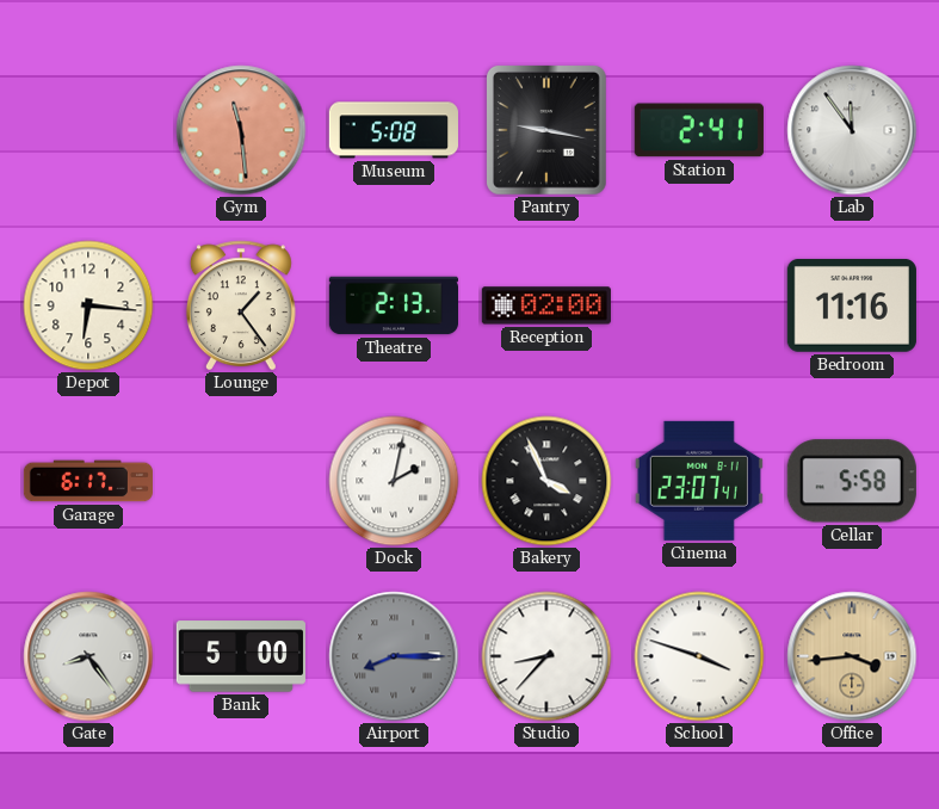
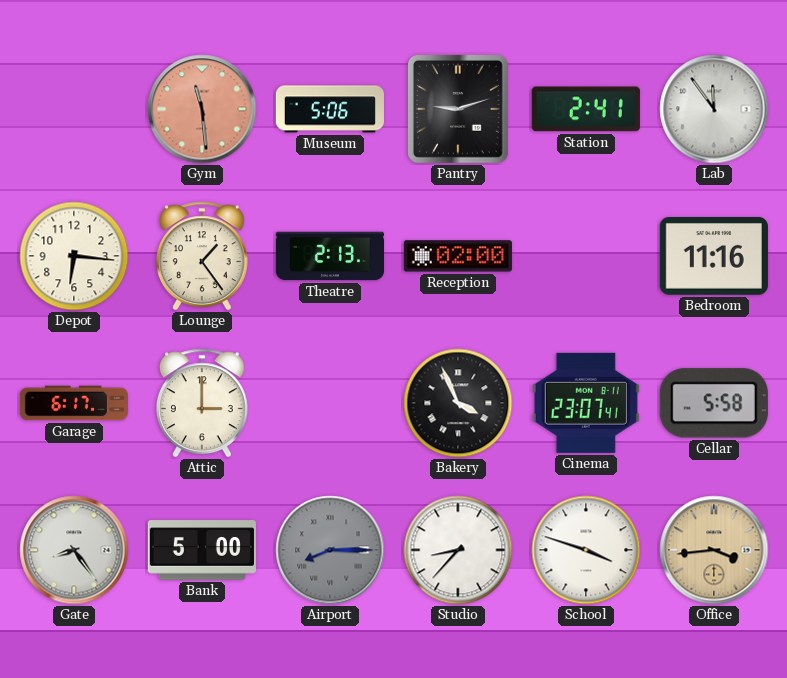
Museum: 5:08 -> 5:06 (330, 109)
Pantry: 9:17 -> 9:12 (458, 109)
Attic: none -> 3:00 (202, 403)
Dock: 2:02 -> none (394, 481)
